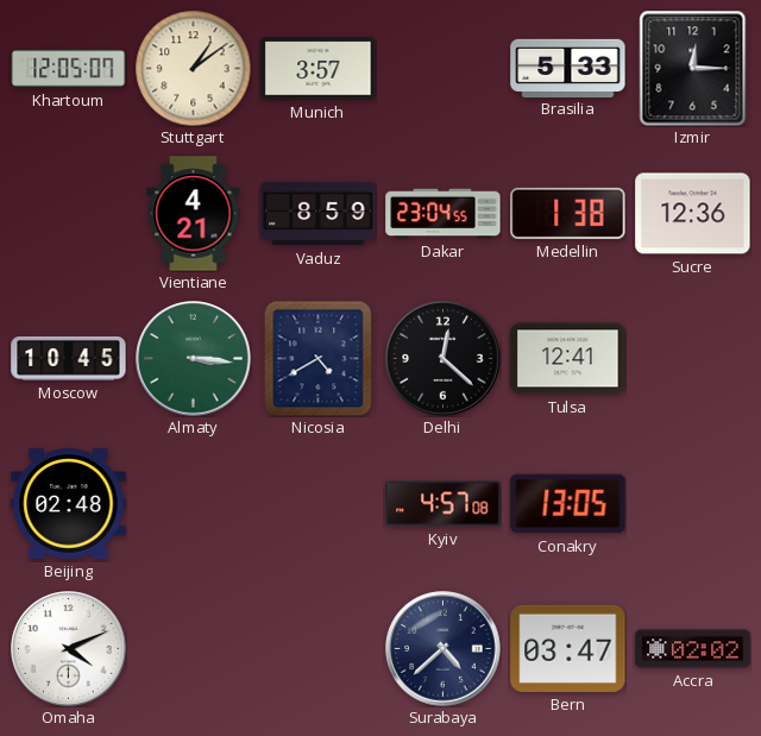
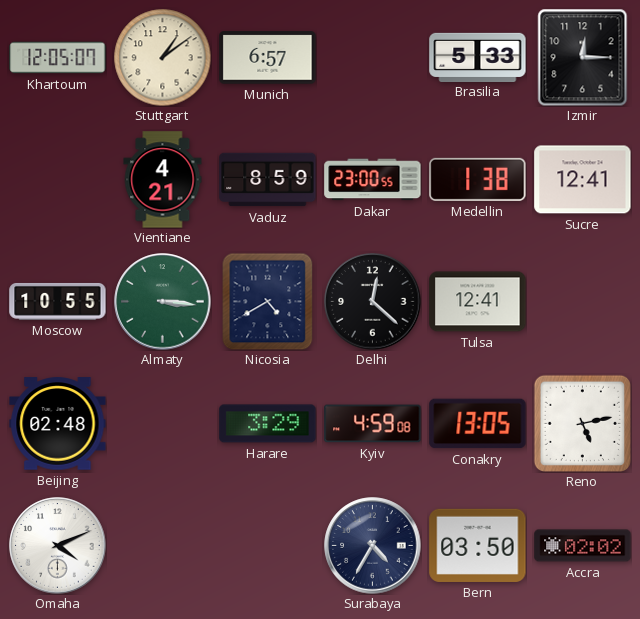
Munich: 3:57 -> 6:57 (268, 58)
Dakar: 23:04 -> 23:00 (373, 180)
Sucre: 12:36 -> 12:41 (583, 180)
Moscow: 10:45 -> 10:55 (58, 301)
Harare: none -> 3:29 (268, 424)
Kyiv: 4:57 -> 4:59 (373, 424)
Reno: none -> 5:13 (582, 423)
Surabaya: 4:38 -> 4:35 (373, 546)
Bern: 03:47 -> 03:50 (478, 545)
